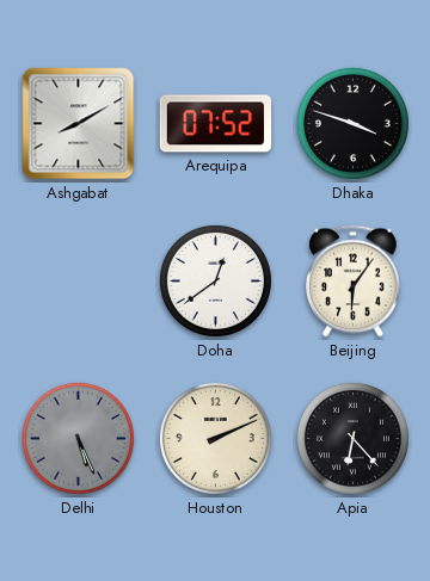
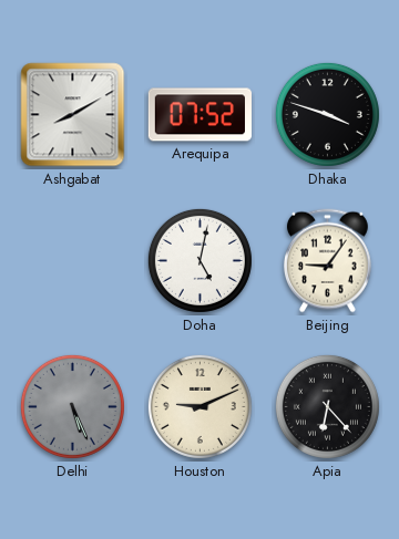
Doha: 12:39 -> 5:02 (199, 260)
Beijing: 6:06 -> 9:06 (328, 261)
Houston: 2:11 -> 9:11 (199, 406)
